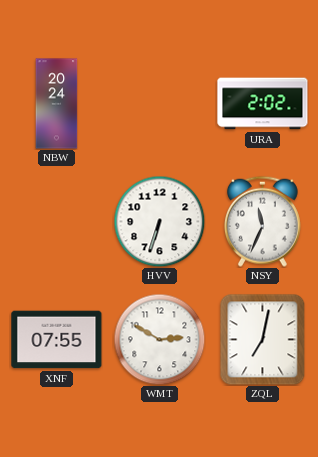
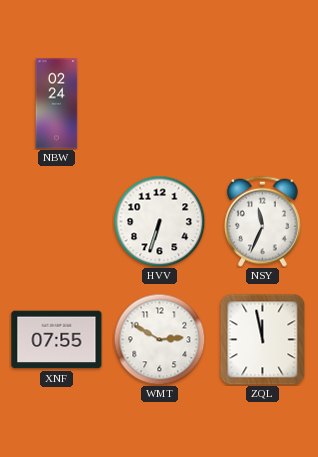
NBW: 20:24 -> 02:24 (57, 104)
URA: 2:02 -> none (263, 104)
ZQL: 7:02 -> 11:58 (263, 339)
